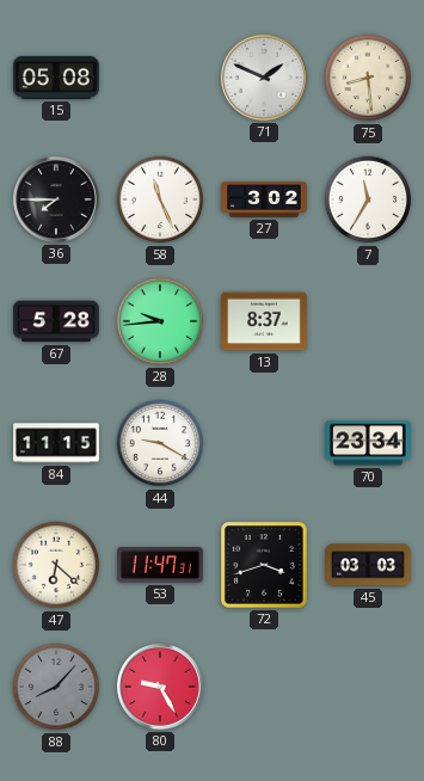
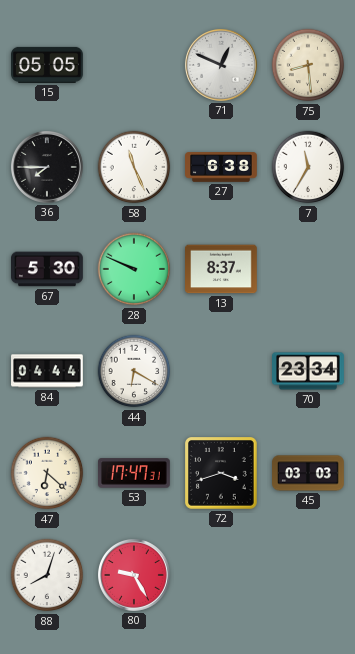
15: 05:08 -> 05:05 (48, 65)
71: 1:49 -> 12:49 (221, 65)
27: 3:02 -> 6:38 (221, 167)
67: 5:28 -> 5:30 (48, 269)
28: 9:44 -> 9:49 (134, 269)
84: 11:15 -> 04:44 (47, 371)
44: 9:20 -> 6:20 (134, 371)
53: 11:47 -> 17:47 (134, 473)
88: 8:07 -> 8:03 (47, 575)
88 dial: grey -> white (47, 575)
